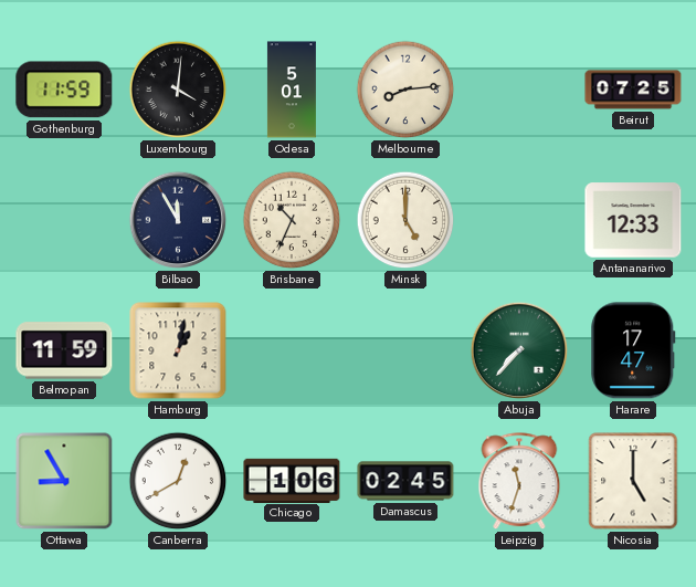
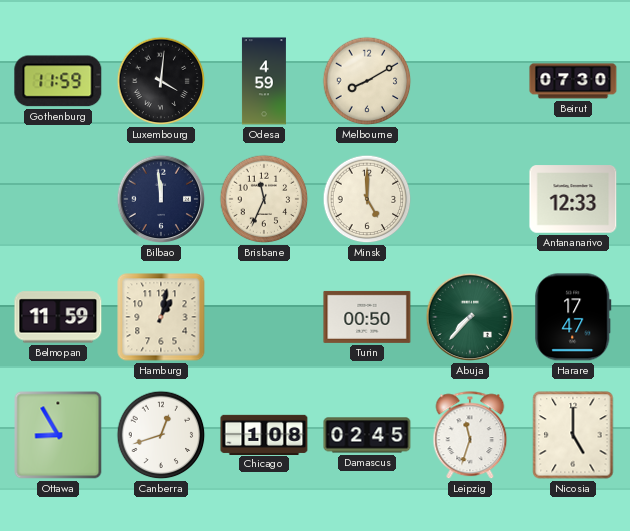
Odesa: 5:01 -> 4:59 (264, 81)
Melbourne: 8:14 -> 8:10 (367, 81)
Beirut: 07:25 -> 07:30 (573, 81)
Bilbao: 11:55 -> 11:59 (161, 199)
Brisbane: 10:34 -> 11:34 (264, 199)
Turin: none -> 00:50 (367, 317)
Canberra: 12:40 -> 12:42 (161, 435)
Chicago: 1:06 -> 1:08 (264, 434)
